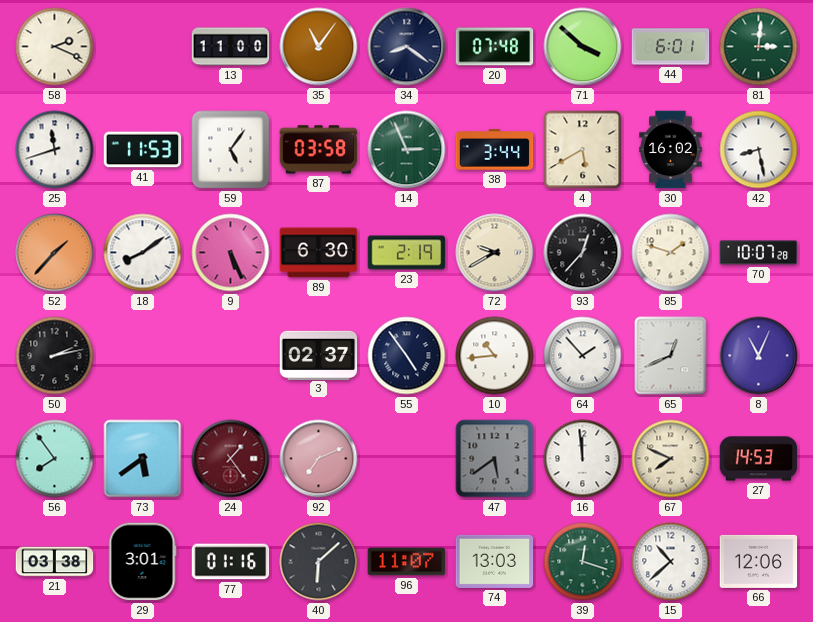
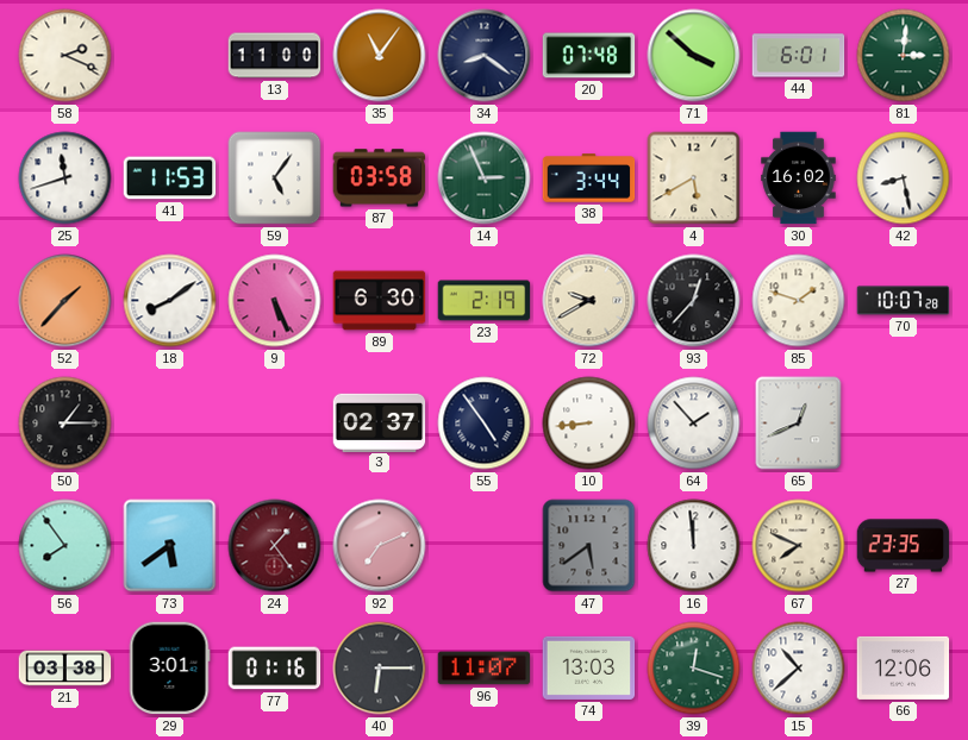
50: 2:13 -> 1:15 (65, 424)
10: 10:44 -> 8:44 (589, 424)
8: 11:04 -> none (759, 356)
27: 14:53 -> 23:35 (904, 546)
40: 6:08 -> 6:15 (380, 669)
